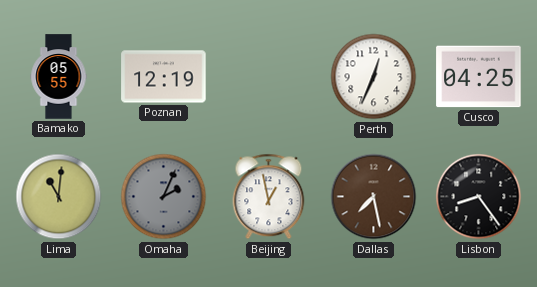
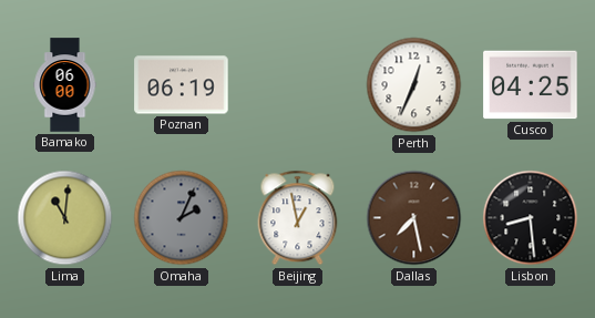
Bamako: 05:55 -> 06:00 (65, 85)
Poznan: 12:19 -> 06:19 (182, 85)
Lisbon: 8:24 -> 8:29 (531, 218)
